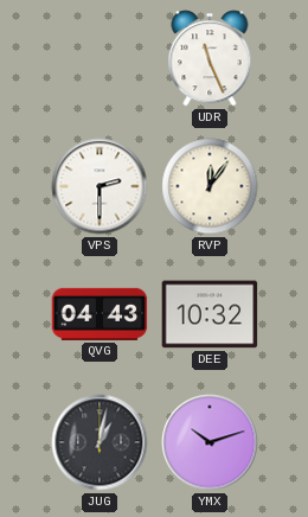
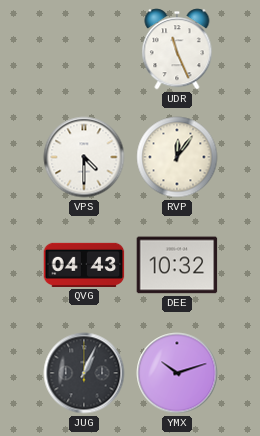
VPS: 2:30 -> 4:30 (84, 157)
JUG: 1:02 -> 1:04 (84, 373)
